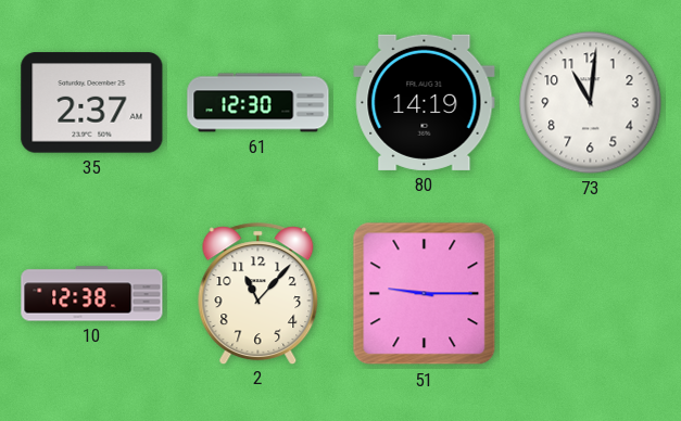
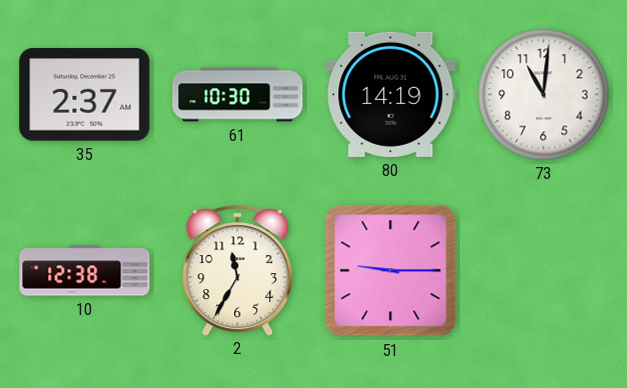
61: 12:30 -> 10:30 (238, 95)
2: 11:07 -> 11:35 (238, 270)
